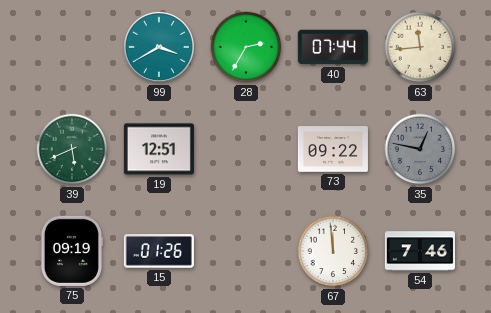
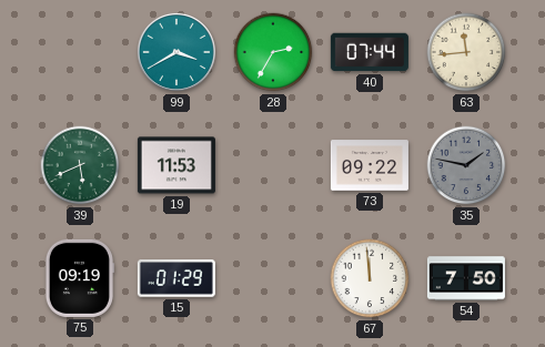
19: 12:51 -> 11:53 (176, 165)
35: 12:47 -> 1:47 (466, 165)
15: 01:26 -> 01:29 (176, 278)
54: 7:46 -> 7:50 (466, 278)
